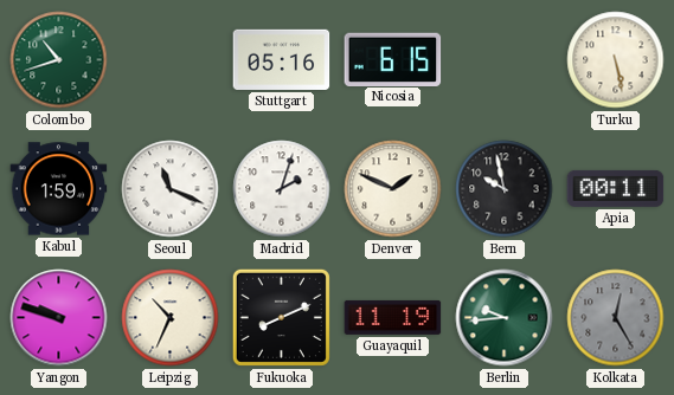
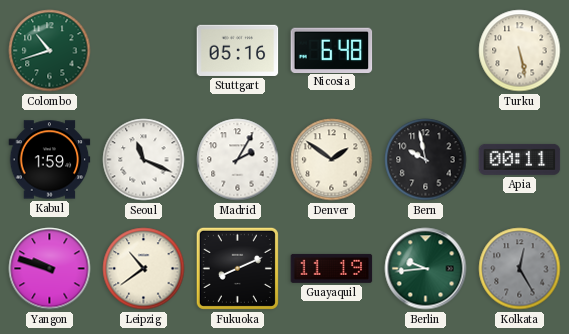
Nicosia: 6:15 -> 6:48 (332, 50)
Madrid: 2:03 -> 2:05 (238, 160)
Denver: 1:49 -> 1:51 (332, 160)
Leipzig: 10:34 -> 10:39 (144, 269)
